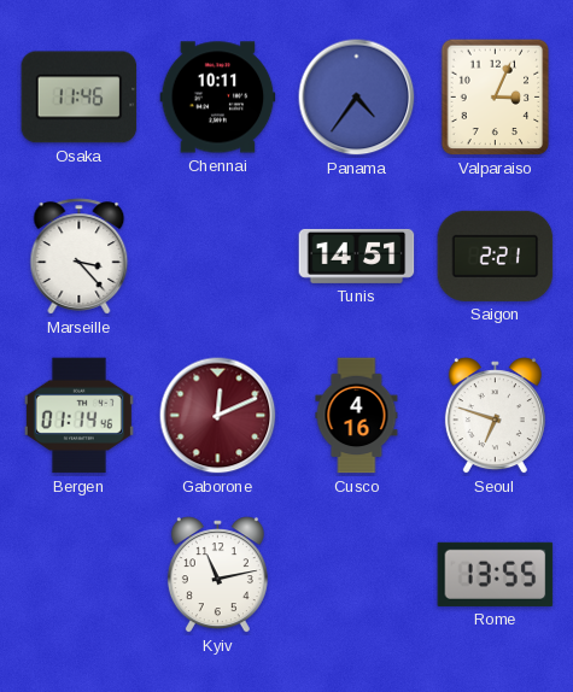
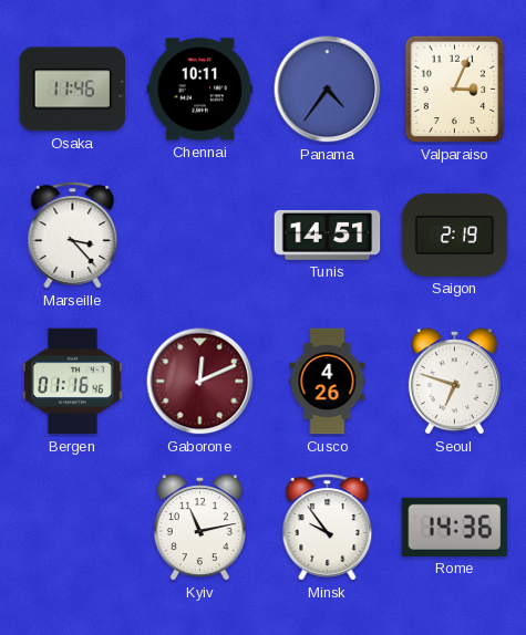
Saigon: 2:21 -> 2:19 (455, 235)
Bergen: 01:14 -> 01:16 (72, 382)
Cusco: 4:16 -> 4:26 (328, 382)
Minsk: none -> 9:54 (328, 528)
Rome: 13:55 -> 14:36 (455, 527)
